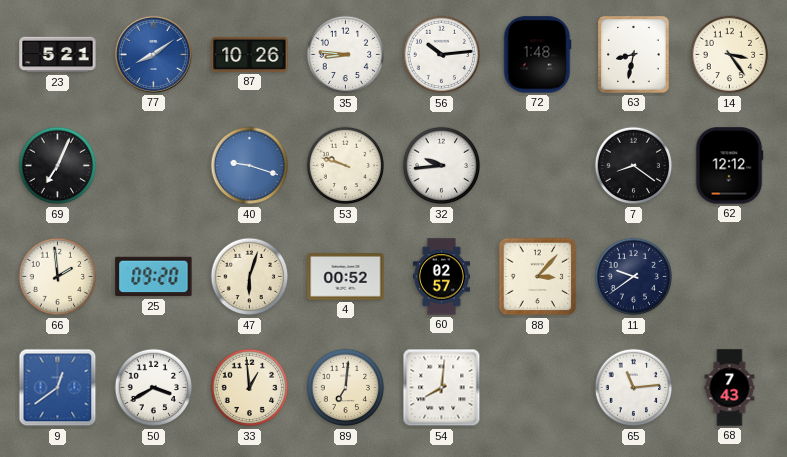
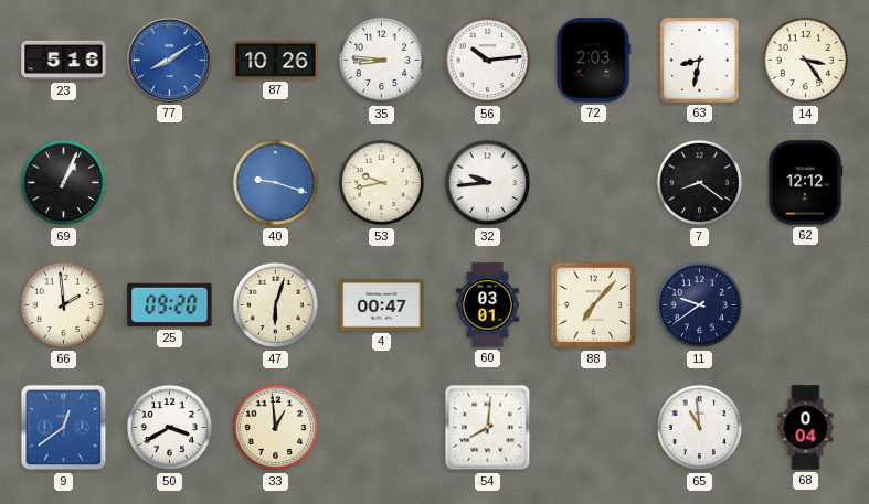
23: 5:21 -> 5:16 (64, 61)
72: 1:48 -> 2:03 (593, 61)
69: 7:04 -> 1:04 (64, 183)
53: 9:48 -> 9:43 (382, 183)
4: 00:52 -> 00:47 (382, 305)
60: 02:57 -> 03:01 (487, 305)
88: 3:07 -> 7:07 (594, 305)
89: 7:01 -> none (346, 388)
65: 11:14 -> 10:59 (700, 428)
68: 7:43 -> 0:04 (806, 428)
